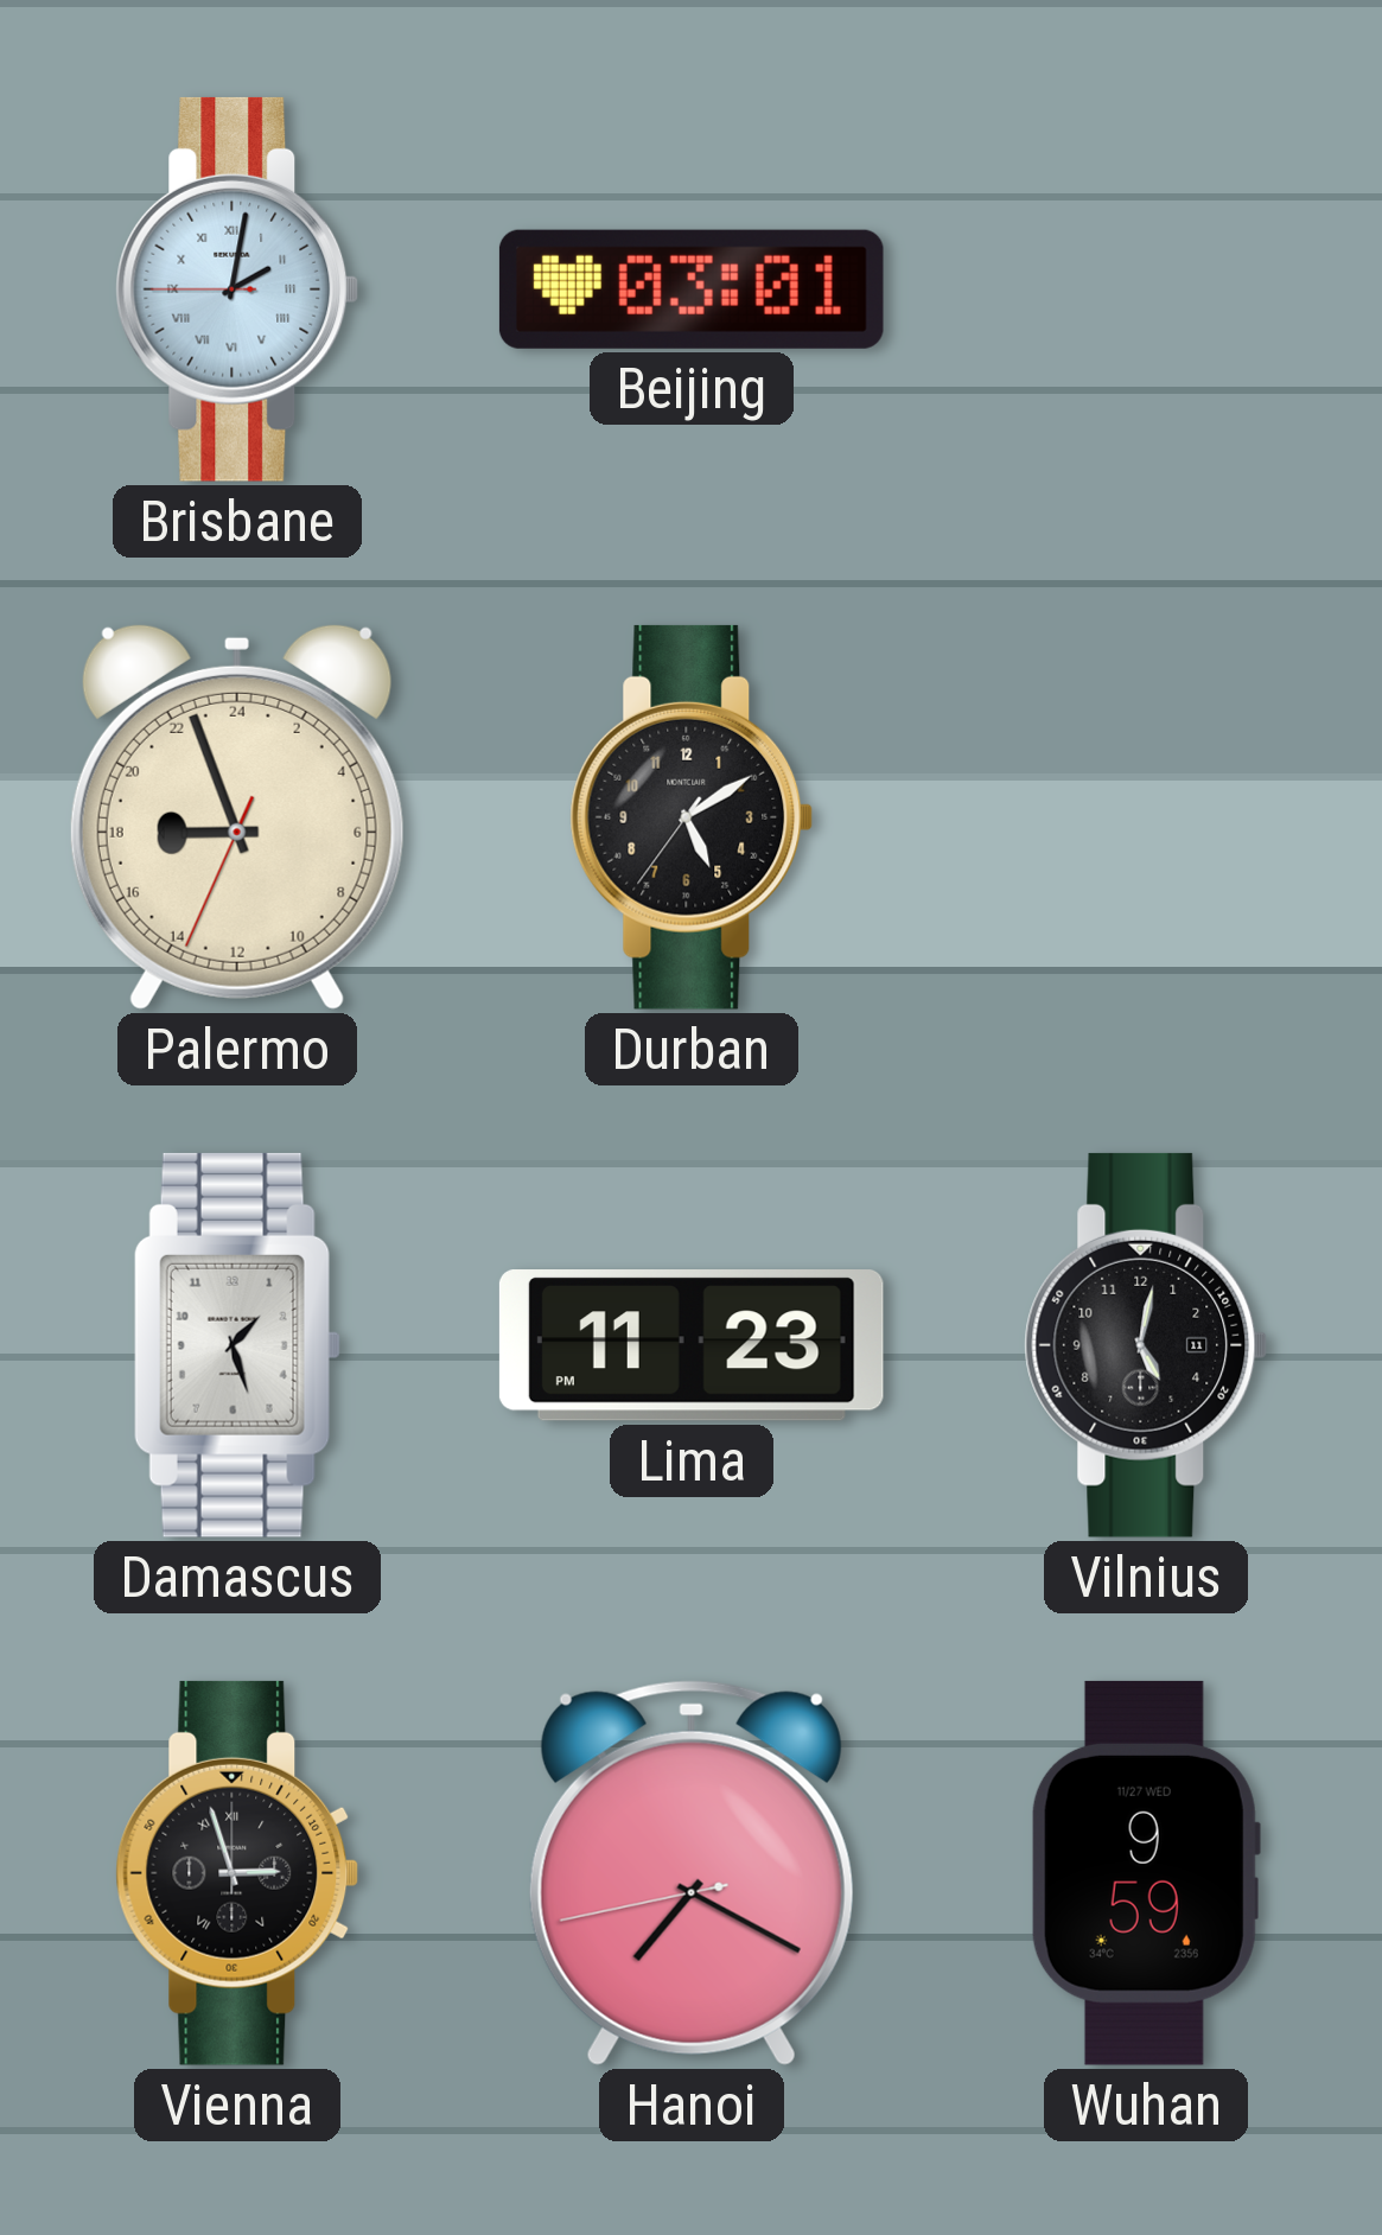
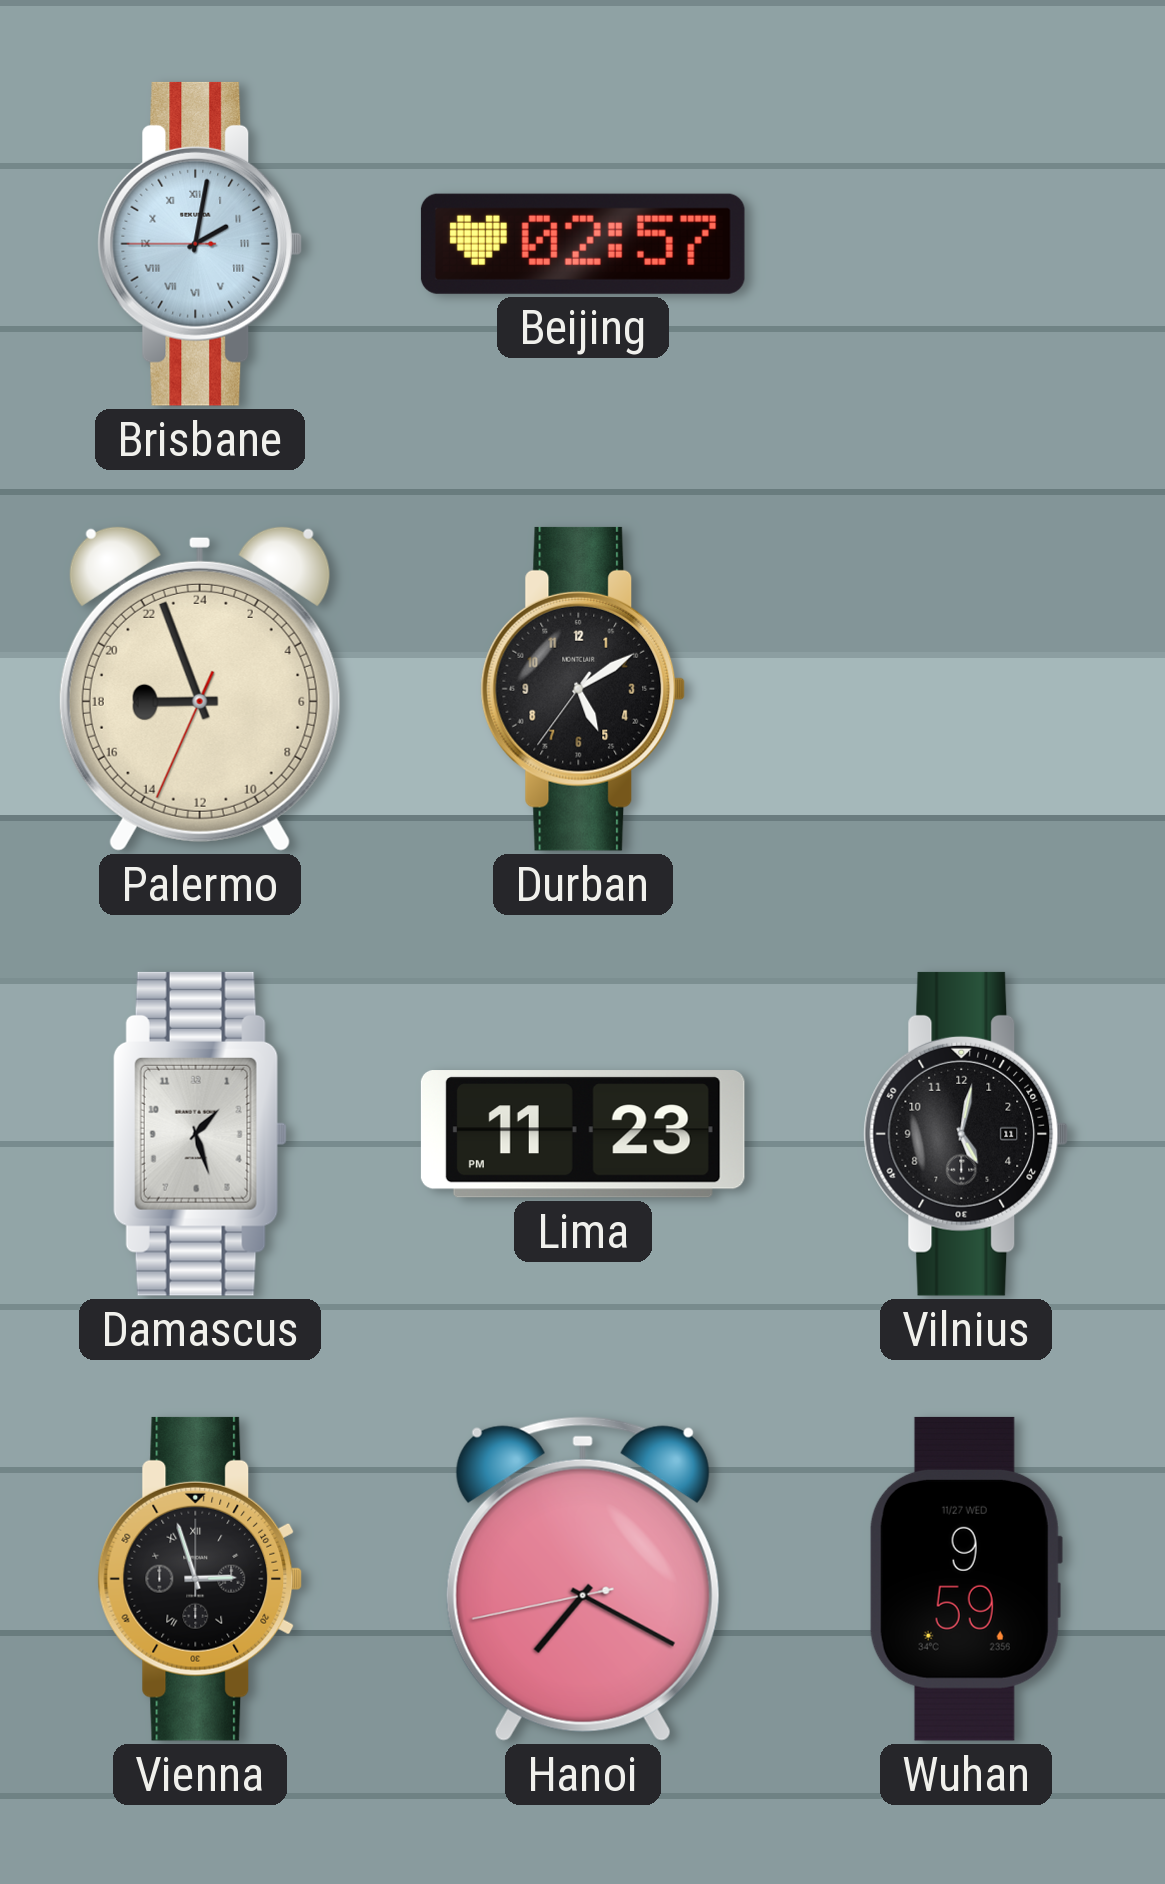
Beijing: 03:01 -> 02:57 (583, 244)
